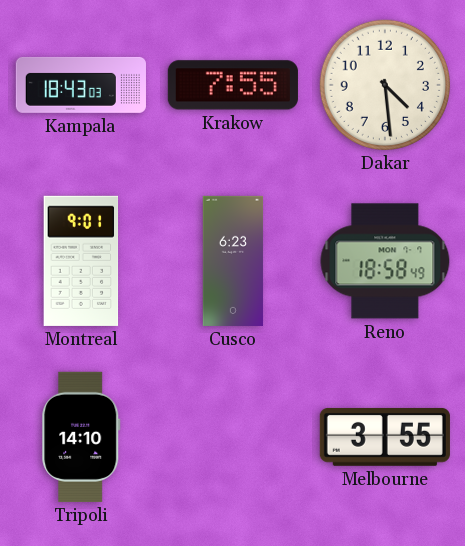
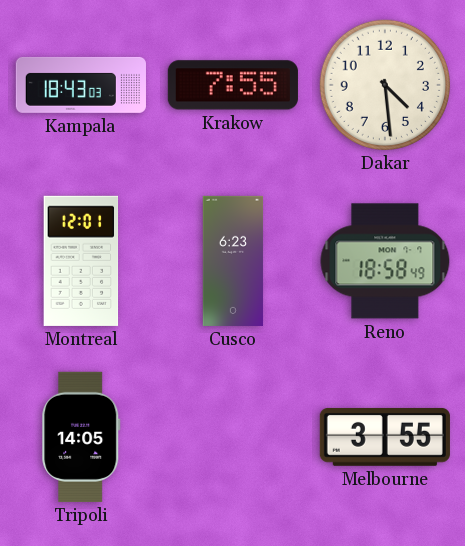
Montreal: 9:01 -> 12:01 (81, 261)
Tripoli: 14:10 -> 14:05 (81, 437)
